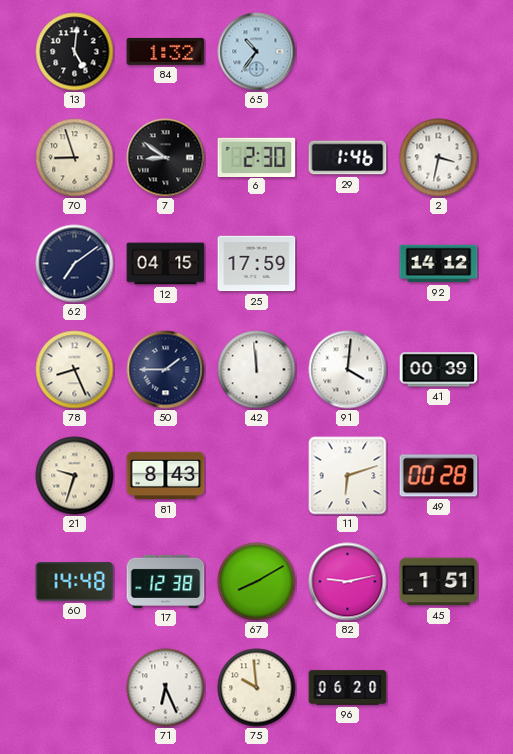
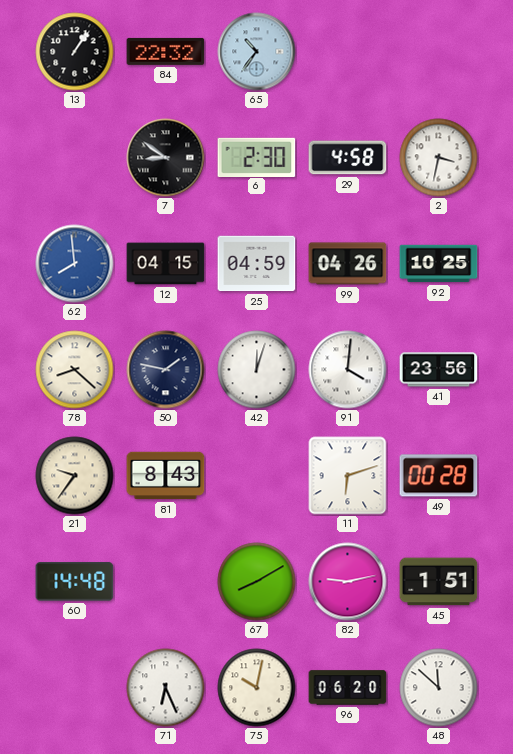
13: 5:01 -> 1:06 (75, 52)
84: 1:32 -> 22:32 (166, 51)
70: 8:57 -> none (75, 158)
29: 1:46 -> 4:58 (348, 158)
62: 7:09 -> 7:59 (75, 264)
62 dial: navy -> blue (75, 264)
25: 17:59 -> 04:59 (257, 264)
99: none -> 04:26 (348, 264)
92: 14:12 -> 10:25 (439, 264)
78: 8:26 -> 8:22 (75, 370)
50: 1:45 -> 1:47 (166, 370)
42: 11:59 -> 12:03 (257, 370)
41: 00:39 -> 23:56 (439, 370)
21: 9:33 -> 9:36 (75, 476)
17: 12:38 -> none (166, 581)
75: 9:59 -> 10:02 (257, 688)
48: none -> 11:52 (439, 688)
